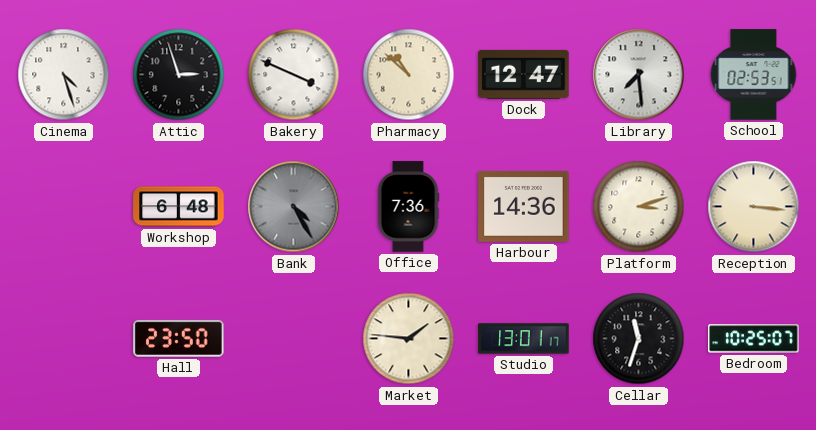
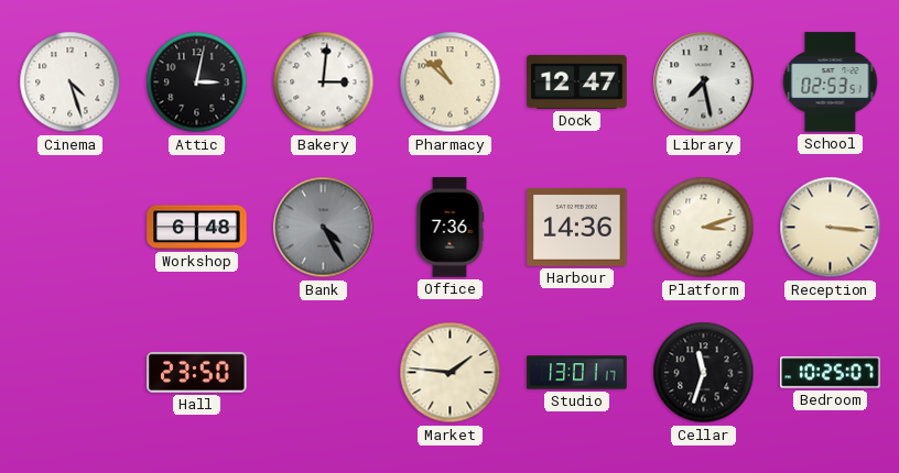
Attic: 2:57 -> 3:02 (197, 82)
Bakery: 3:49 -> 3:01 (324, 82)
Library: 7:29 -> 7:28 (704, 82)
